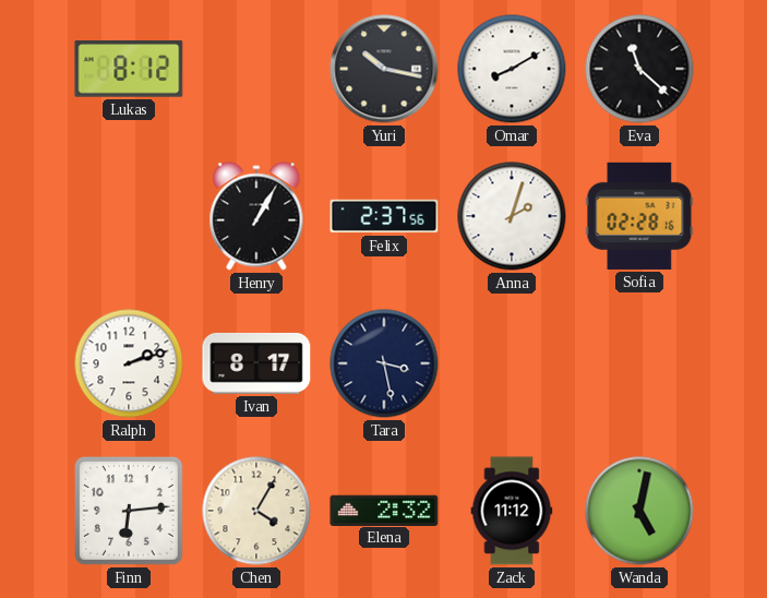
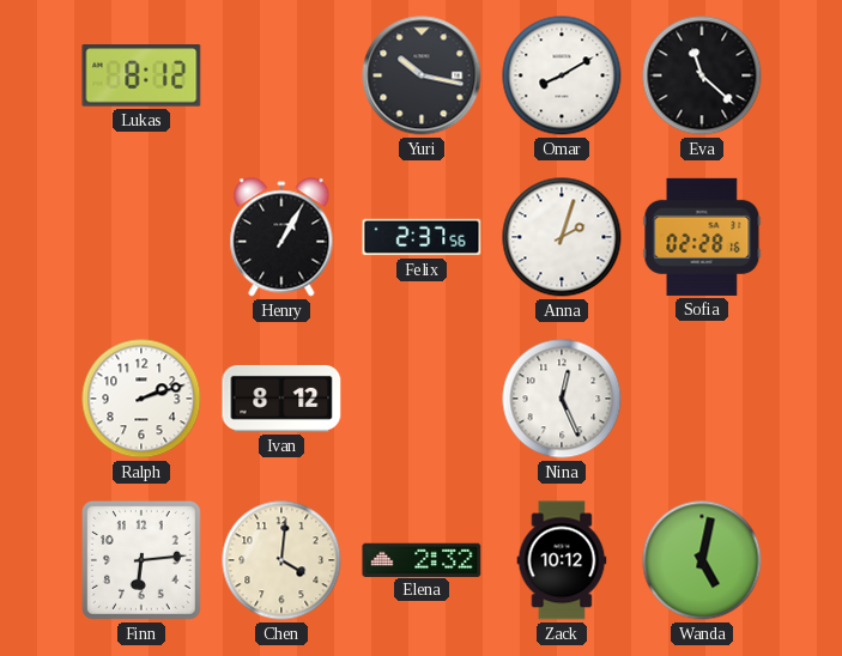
Ivan: 8:17 -> 8:12 (281, 399)
Tara: 3:28 -> none (384, 363)
Nina: none -> 12:26 (562, 399)
Chen: 4:05 -> 4:01 (281, 560)
Zack: 11:12 -> 10:12 (562, 560)
